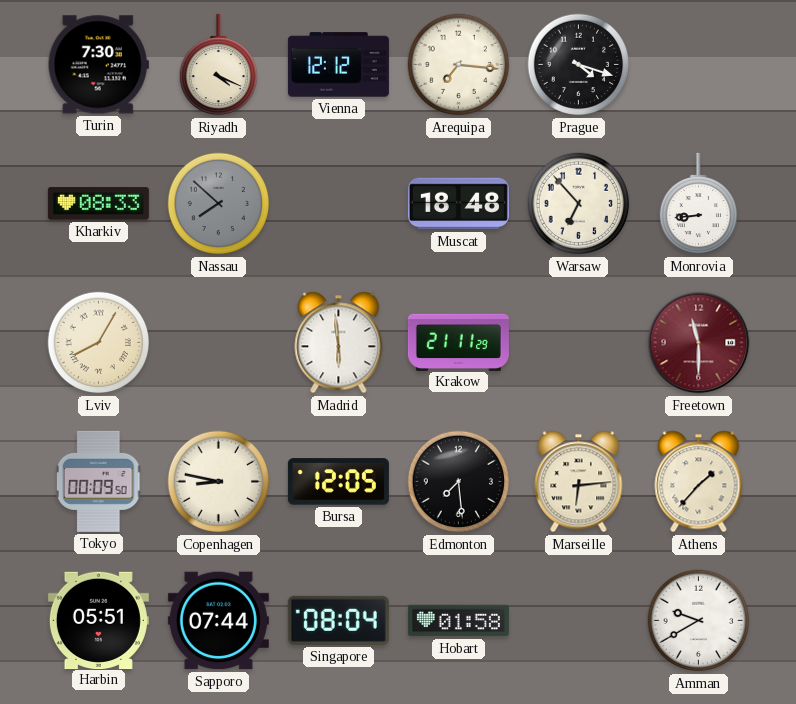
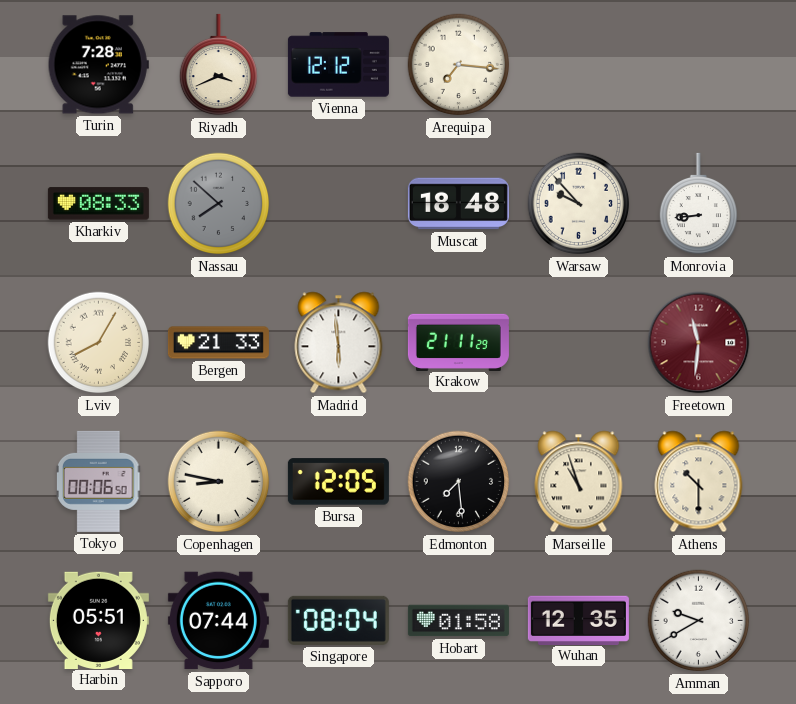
Turin: 7:30 -> 7:28 (98, 65)
Riyadh: 4:19 -> 3:41 (218, 65)
Prague: 4:18 -> none (579, 65)
Warsaw: 6:53 -> 9:53 (579, 204)
Bergen: none -> 21:33 (218, 343)
Freetown: 11:30 -> 11:31 (699, 343)
Tokyo: 00:09 -> 00:06 (99, 481)
Marseille: 6:14 -> 10:57 (579, 482)
Athens: 1:37 -> 10:30 (699, 482)
Wuhan: none -> 12:35 (578, 620)
